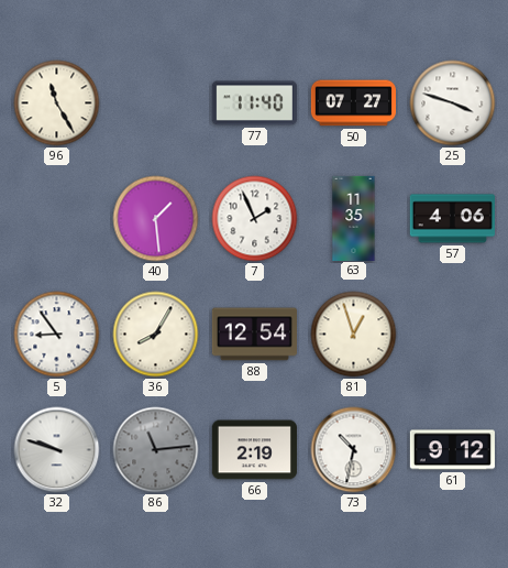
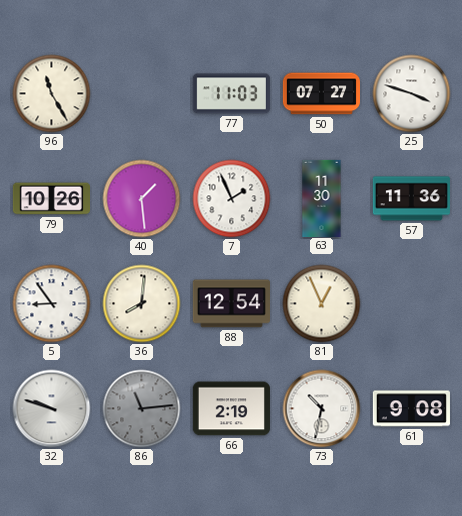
77: 11:40 -> 11:03 (231, 94)
79: none -> 10:26 (51, 199)
63: 11:35 -> 11:30 (322, 198)
57: 4:06 -> 11:36 (411, 199)
36: 8:05 -> 8:01 (142, 304)
81: 12:57 -> 12:56 (322, 304)
61: 9:12 -> 9:08 (411, 409)
